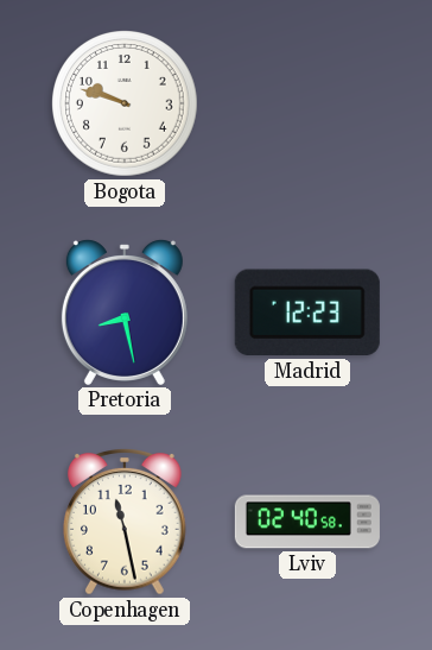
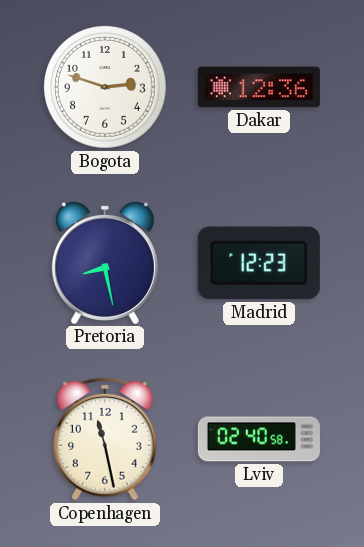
Bogota: 9:48 -> 2:48 (106, 88)
Dakar: none -> 12:36 (259, 87)
